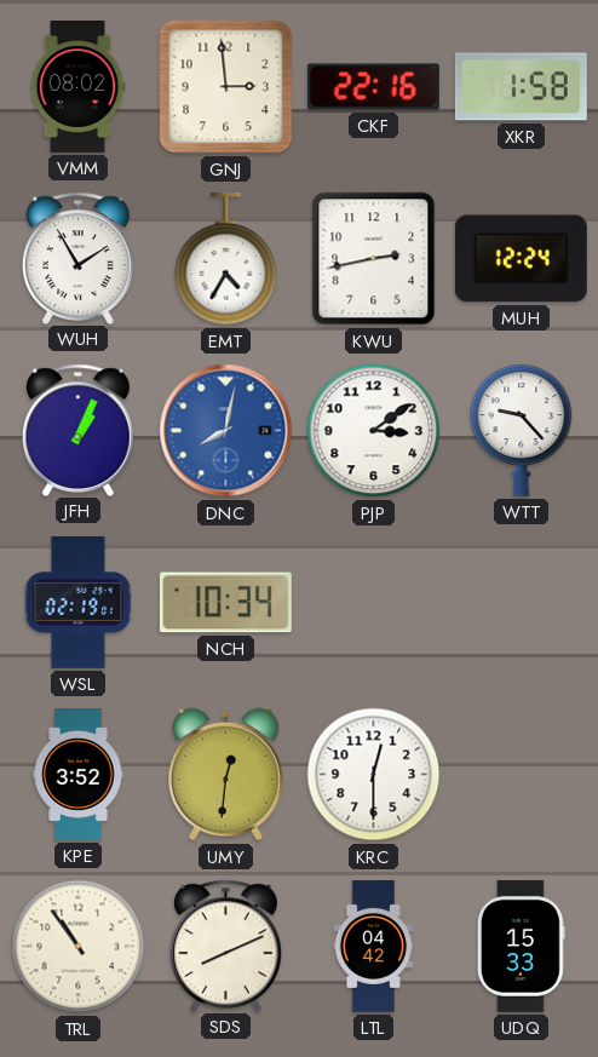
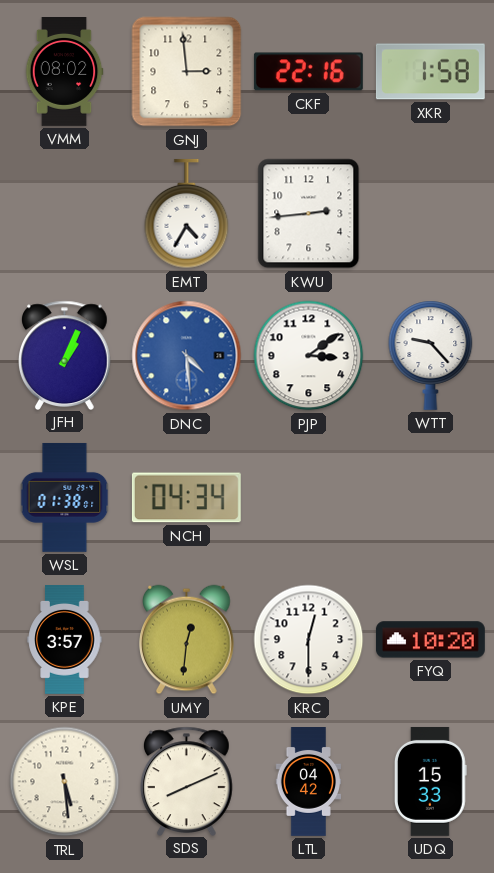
WUH: 1:55 -> none (79, 258)
KWU: 2:43 -> 2:44 (309, 214)
MUH: 12:24 -> none (521, 259)
DNC: 8:02 -> 4:29 (187, 356)
WSL: 02:19 -> 01:38 (65, 497)
NCH: 10:34 -> 04:34 (186, 498)
KPE: 3:52 -> 3:57 (65, 640)
FYQ: none -> 10:20 (430, 640)
TRL: 10:54 -> 5:29 (65, 782)
